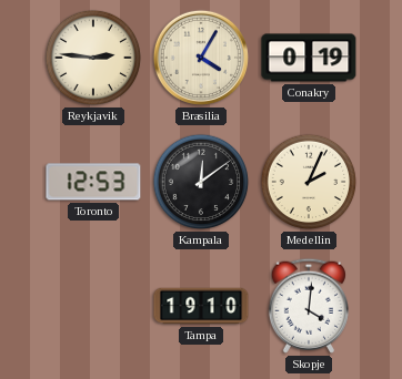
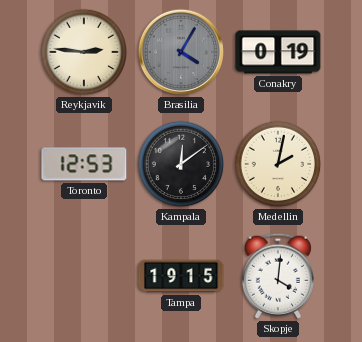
Brasilia dial: cream -> grey (181, 52)
Medellin: 2:04 -> 2:02 (278, 164)
Tampa: 19:10 -> 19:15 (181, 276)
